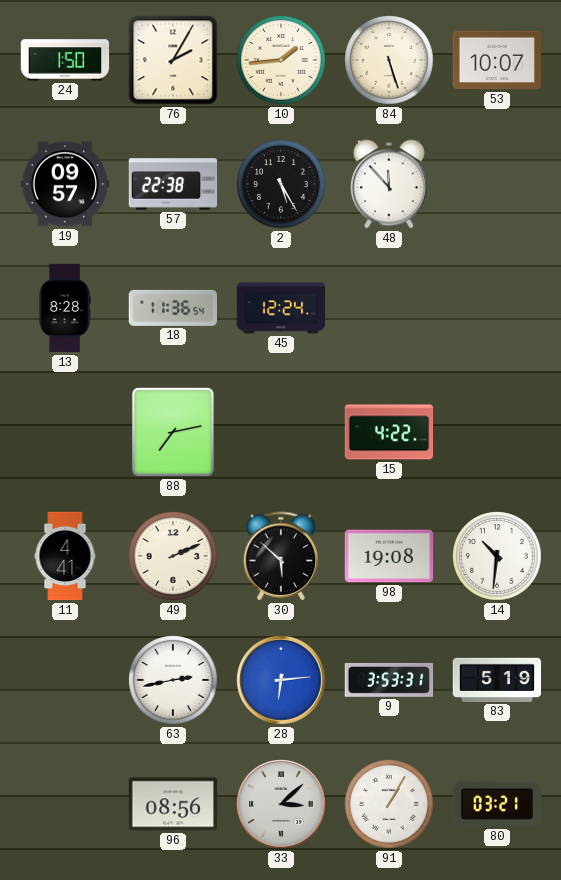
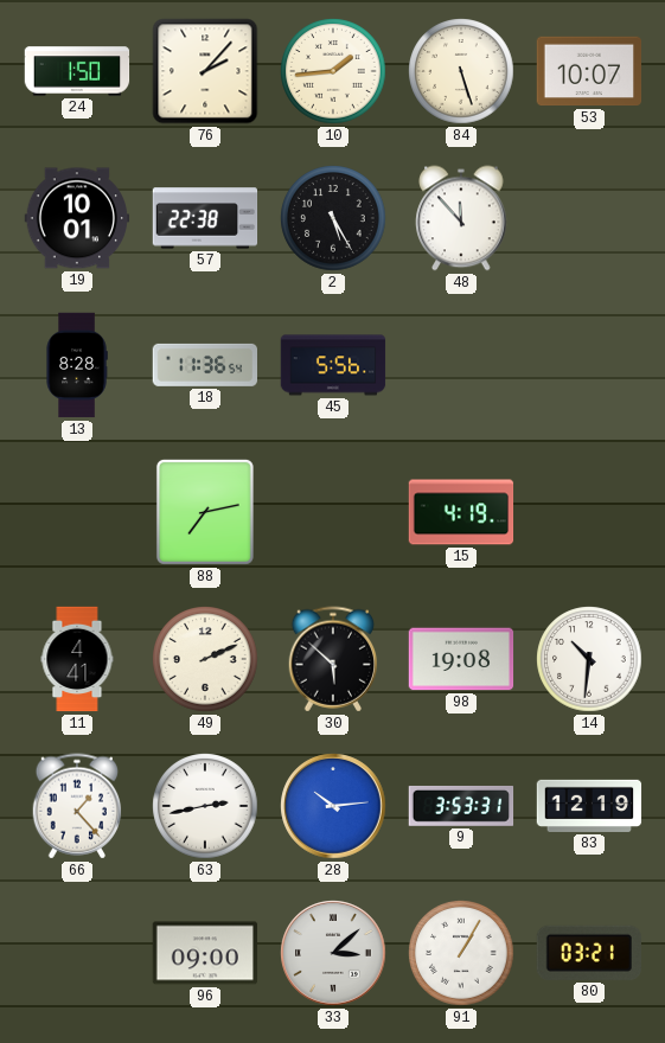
76: 2:05 -> 2:07 (205, 71)
19: 09:57 -> 10:01 (77, 218)
45: 12:24 -> 5:56 (333, 365)
15: 4:22 -> 4:19 (461, 512)
66: none -> 1:23 (77, 806)
28: 6:14 -> 10:14 (333, 806)
83: 5:19 -> 12:19 (589, 806)
96: 08:56 -> 09:00 (205, 953)
